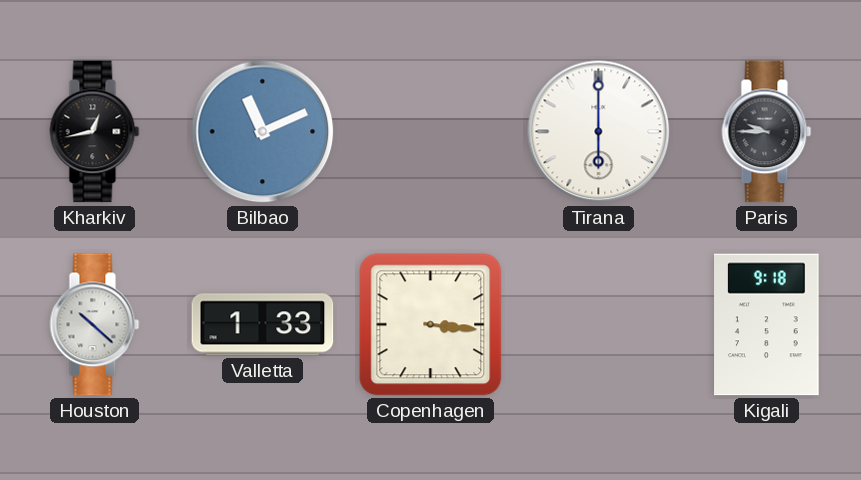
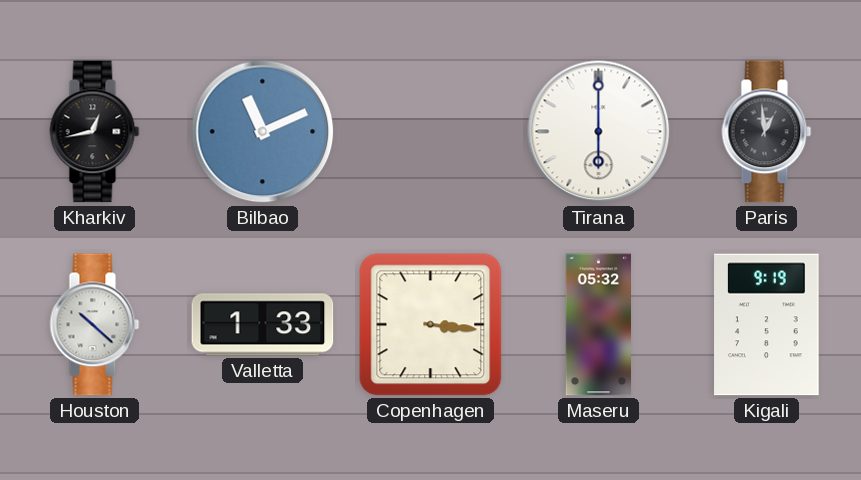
Paris: 9:45 -> 12:59 (767, 132)
Maseru: none -> 05:32 (598, 325)
Kigali: 9:18 -> 9:19 (767, 325)
